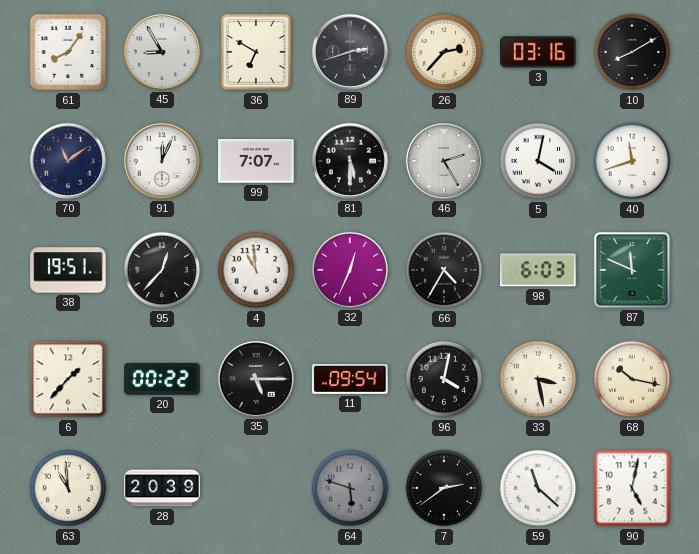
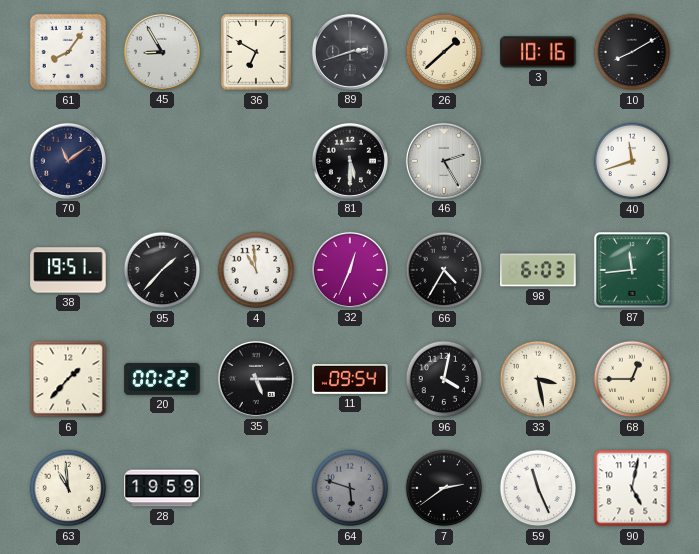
26: 2:37 -> 1:38 (444, 52)
3: 03:16 -> 10:16 (538, 52)
91: 12:04 -> none (162, 161)
99: 7:07 -> none (256, 161)
5: 4:02 -> none (538, 161)
95: 12:37 -> 1:37 (162, 270)
87: 11:49 -> 11:44 (632, 270)
68: 10:17 -> 12:45 (632, 379)
28: 20:39 -> 19:59 (162, 488)
59: 11:22 -> 11:26 (538, 488)
